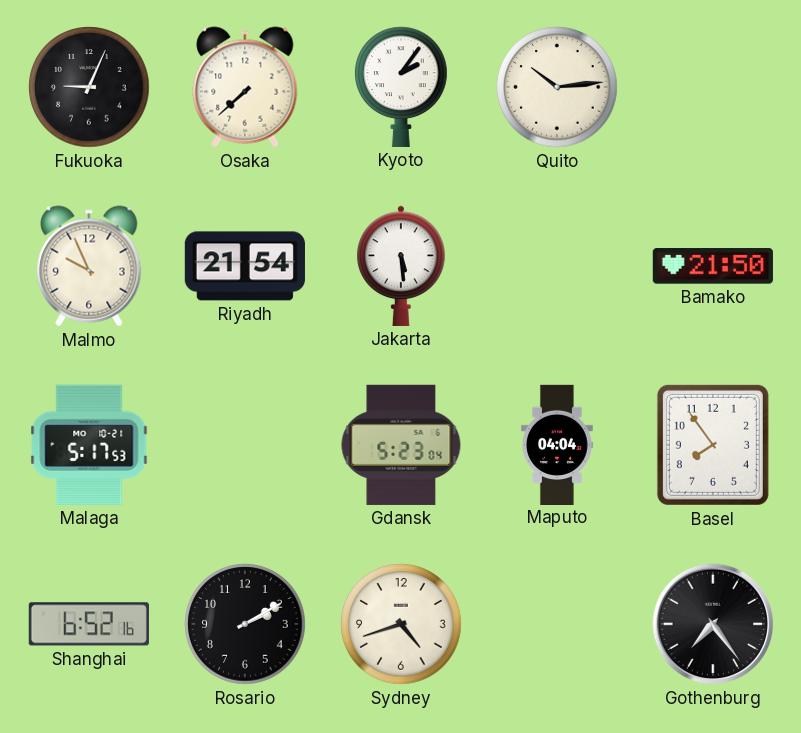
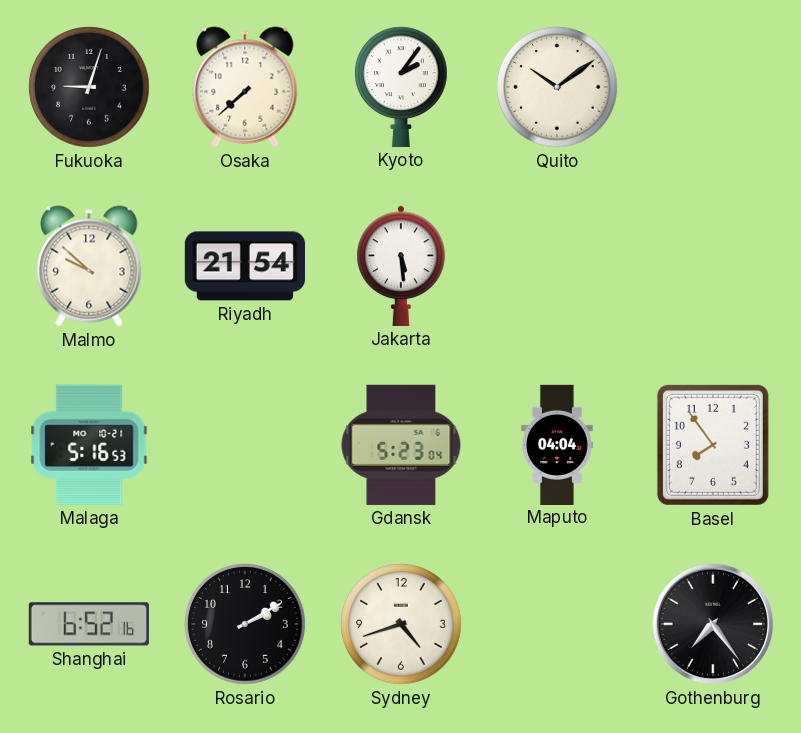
Fukuoka: 9:04 -> 9:03 (89, 87)
Quito: 10:14 -> 10:09 (557, 87)
Malmo: 9:56 -> 9:52 (89, 266)
Bamako: 21:50 -> none (713, 266)
Malaga: 5:17 -> 5:16 (89, 445)
